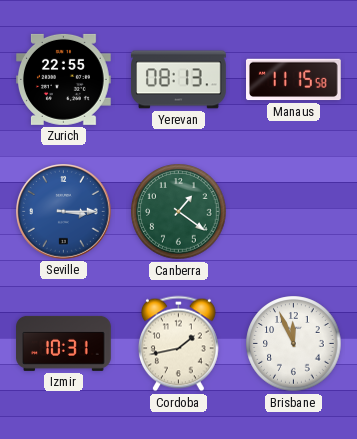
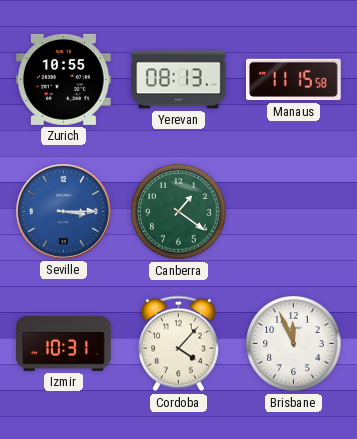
Zurich: 22:55 -> 10:55 (64, 79)
Cordoba: 1:43 -> 4:07 (178, 344)
